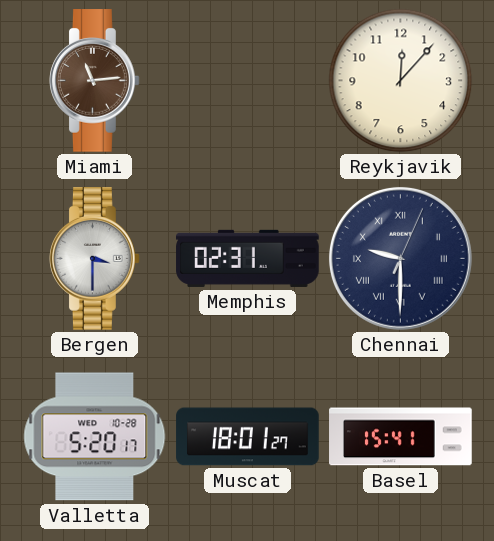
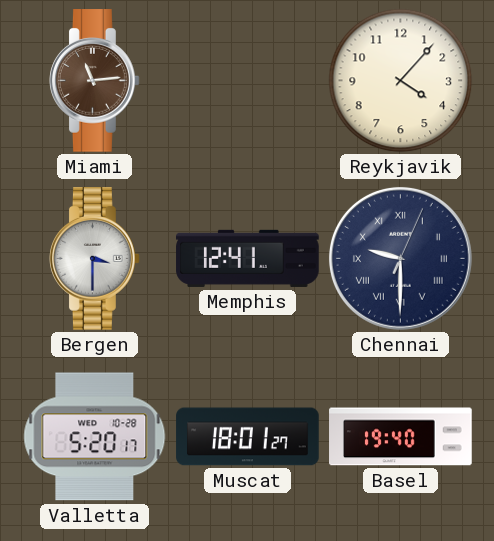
Reykjavik: 12:07 -> 4:07 (401, 81)
Memphis: 02:31 -> 12:41 (248, 258)
Basel: 15:41 -> 19:40 (401, 437)
